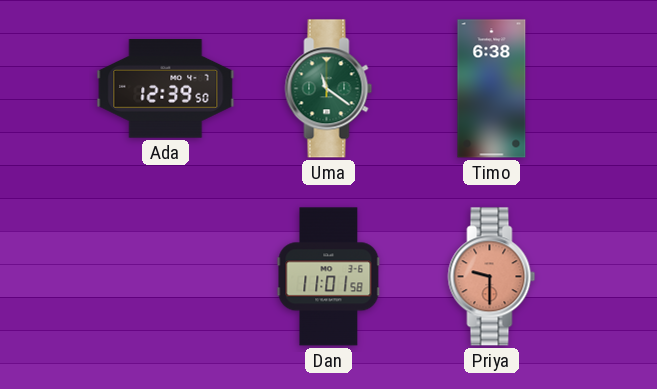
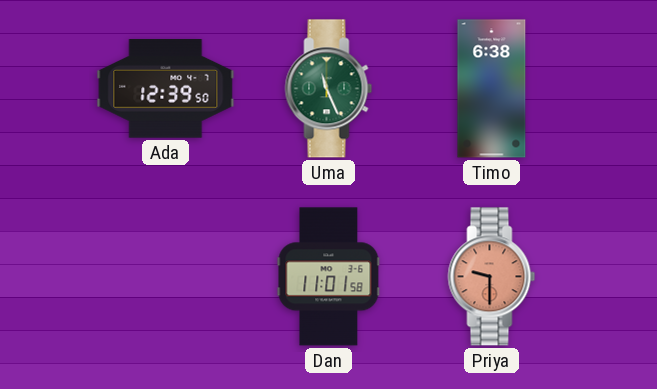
Uma: 11:21 -> 11:26 (329, 89)
